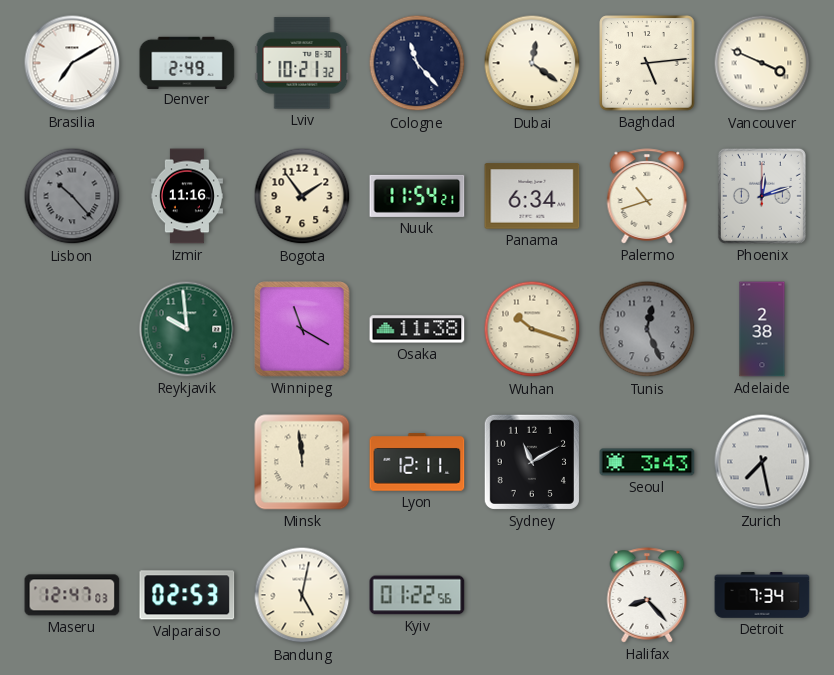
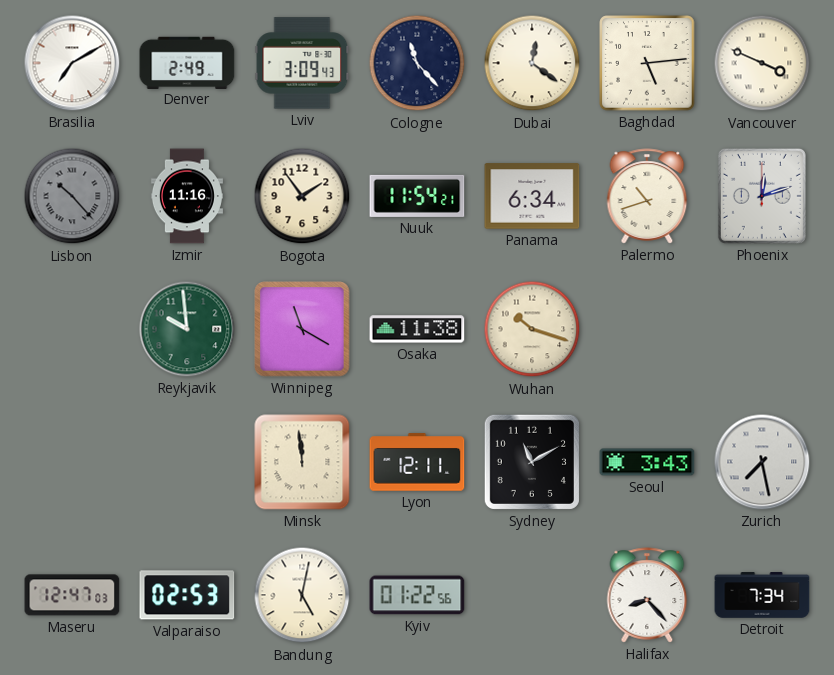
Lviv: 10:21 -> 3:09 (302, 63)
Tunis: 12:26 -> none (647, 329)
Adelaide: 2:38 -> none (762, 329)
